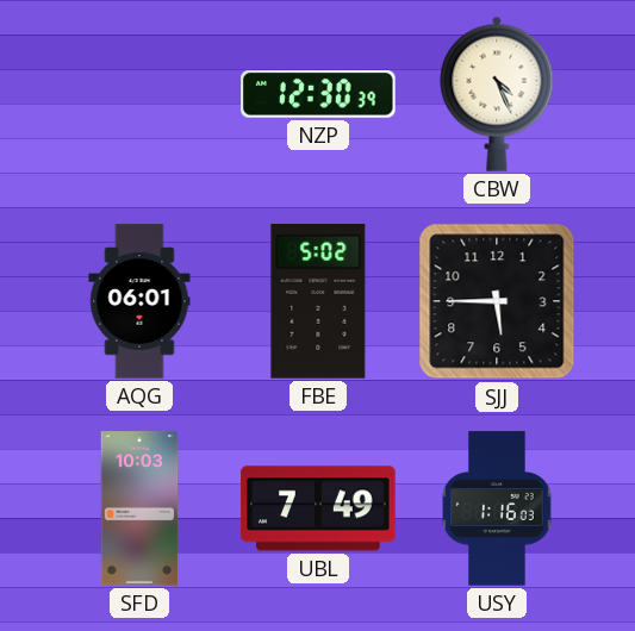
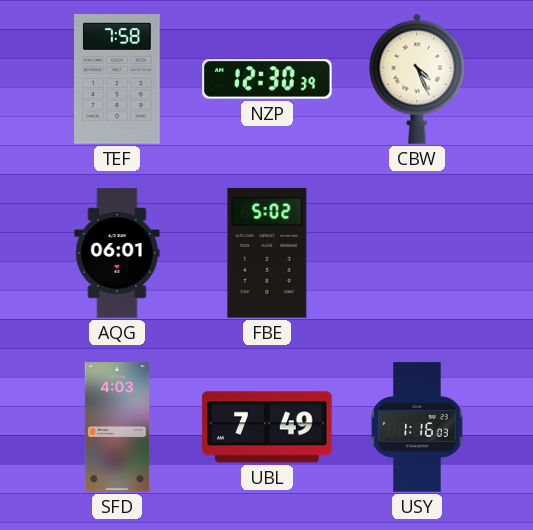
TEF: none -> 7:58 (117, 79)
SJJ: 5:45 -> none (497, 301)
SFD: 10:03 -> 4:03 (117, 427)
